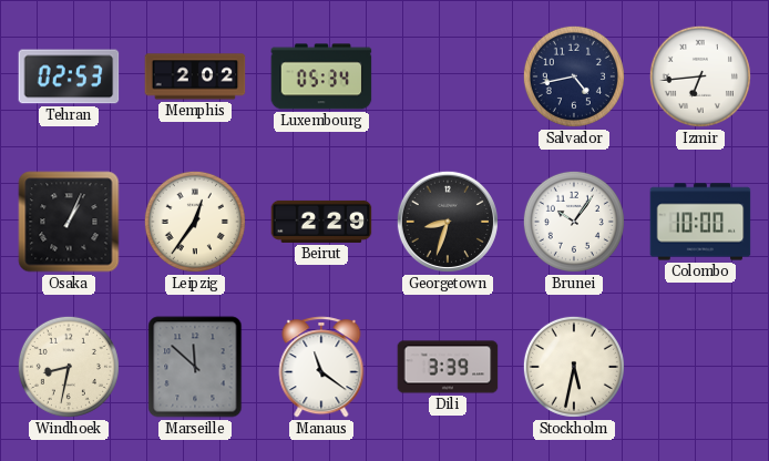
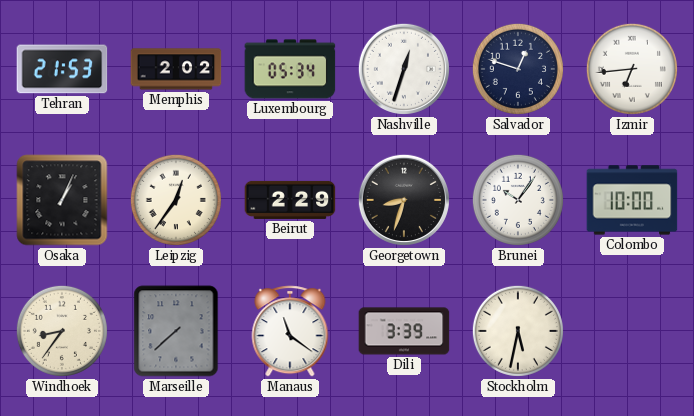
Tehran: 02:53 -> 21:53 (62, 69)
Nashville: none -> 12:33 (404, 69)
Salvador: 4:43 -> 12:48 (518, 69)
Windhoek: 8:32 -> 8:36 (62, 331)
Marseille: 11:52 -> 7:38 (176, 331)
